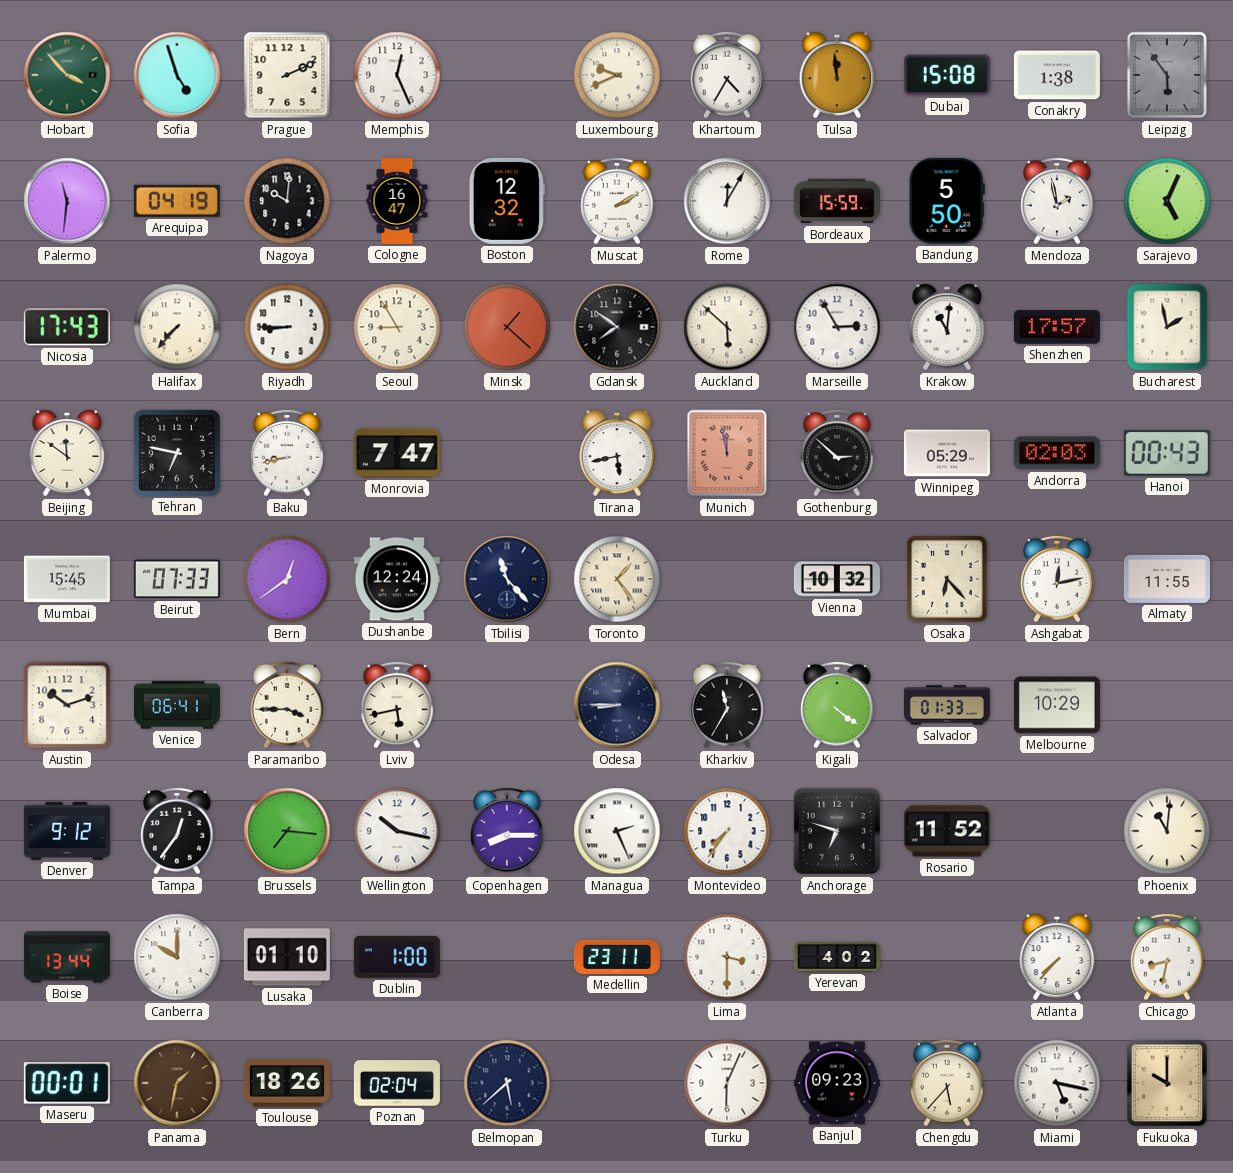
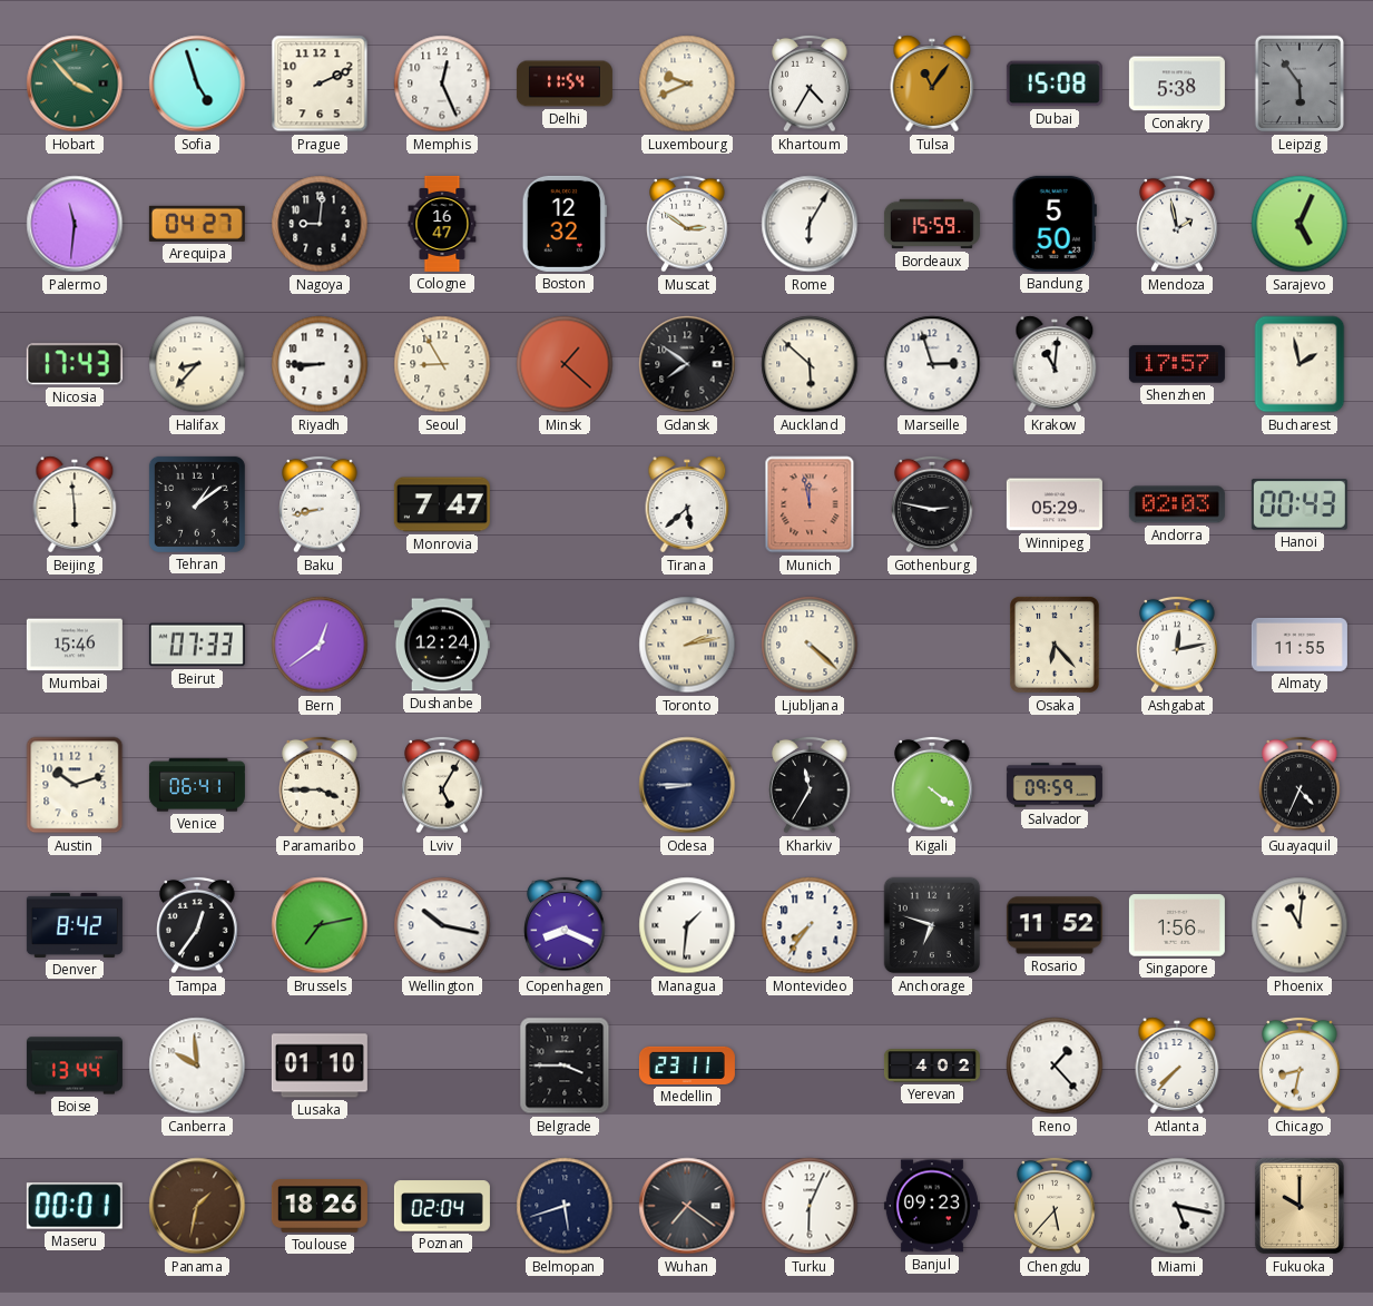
Delhi: none -> 11:54 (565, 84)
Tulsa: 11:59 -> 11:06 (932, 84)
Conakry: 1:38 -> 5:38 (1177, 84)
Arequipa: 04:19 -> 04:27 (197, 224)
Nagoya: 10:01 -> 9:01 (320, 224)
Muscat: 2:10 -> 2:51 (687, 224)
Rome: 12:05 -> 6:05 (810, 224)
Halifax: 7:37 -> 8:37 (197, 364)
Marseille: 2:55 -> 2:57 (932, 364)
Beijing: 11:51 -> 5:59 (75, 504)
Tehran: 6:47 -> 1:09 (197, 504)
Tirana: 5:43 -> 5:38 (687, 504)
Gothenburg: 2:52 -> 2:47 (932, 504)
Mumbai: 15:45 -> 15:46 (75, 645)
Tbilisi: 11:23 -> none (507, 579)
Toronto: 1:24 -> 2:13 (687, 645)
Ljubljana: none -> 4:22 (810, 645)
Vienna: 10:32 -> none (837, 579)
Lviv: 5:43 -> 5:05 (442, 785)
Salvador: 01:33 -> 09:59 (1055, 785)
Melbourne: 10:29 -> none (1057, 705)
Guayaquil: none -> 4:34 (1300, 785)
Denver: 9:12 -> 8:42 (75, 925)
Brussels: 7:16 -> 7:13 (320, 925)
Copenhagen: 8:15 -> 8:19 (565, 925)
Managua: 2:26 -> 1:31 (687, 925)
Singapore: none -> 1:56 (1177, 925)
Canberra: 10:00 -> 9:59 (197, 1066)
Dublin: 1:00 -> none (397, 957)
Belgrade: none -> 3:45 (565, 1066)
Lima: 3:30 -> none (727, 957)
Reno: none -> 1:23 (1055, 1066)
Belmopan: 5:38 -> 5:42 (565, 1206)
Wuhan: none -> 7:21 (687, 1206)
